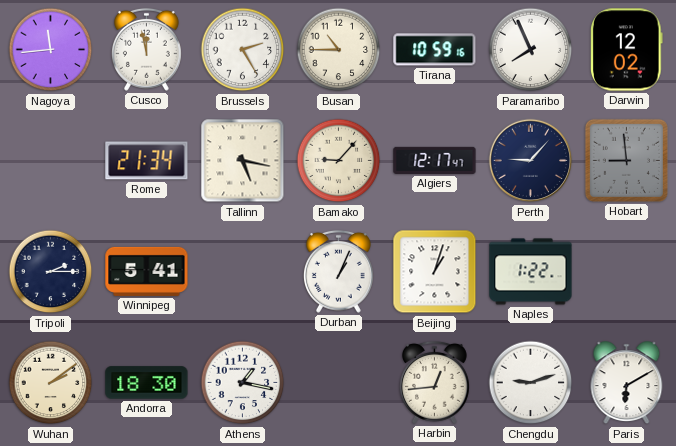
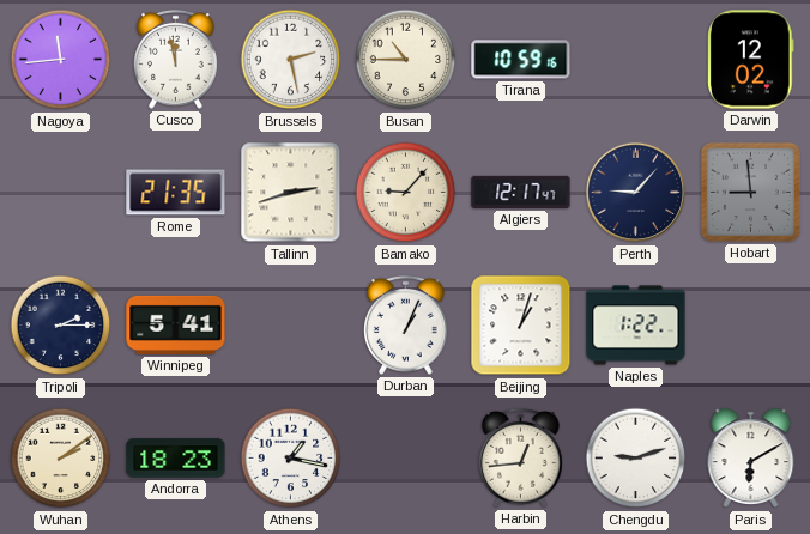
Brussels: 2:25 -> 2:28 (291, 60)
Paramaribo: 7:56 -> none (531, 50)
Rome: 21:34 -> 21:35 (176, 193)
Tallinn: 5:17 -> 2:42 (291, 193)
Andorra: 18:30 -> 18:23 (176, 459)
